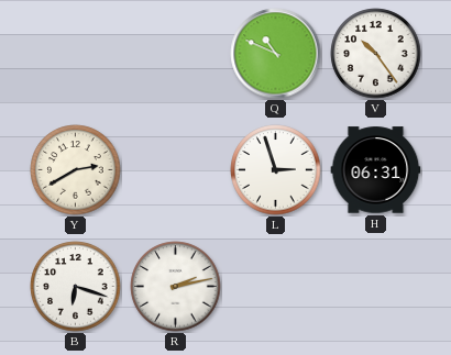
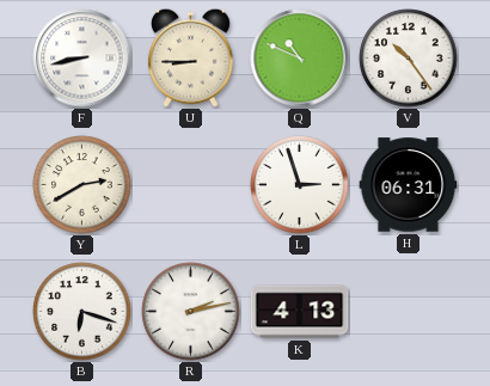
F: none -> 8:43 (82, 59)
U: none -> 8:45 (190, 57)
K: none -> 4:13 (300, 312)
